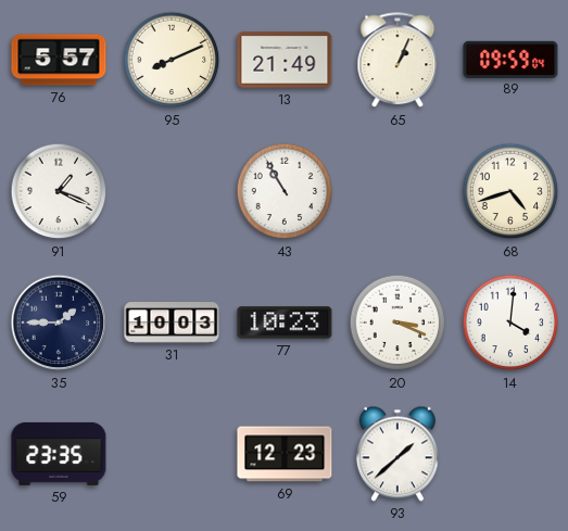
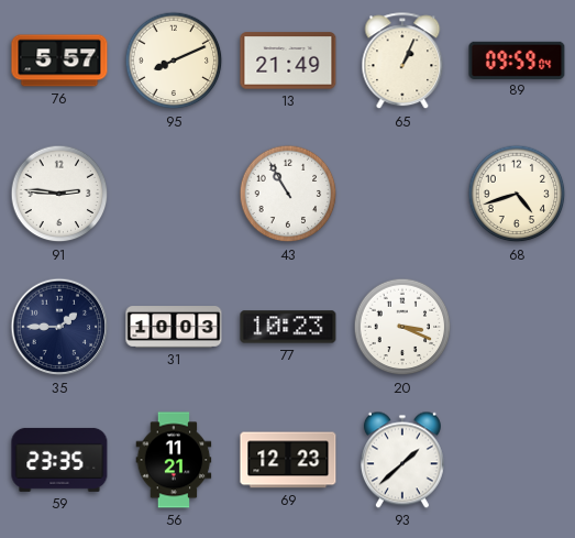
91: 1:19 -> 2:46 (59, 194)
14: 4:01 -> none (510, 323)
56: none -> 11:21 (174, 460)
